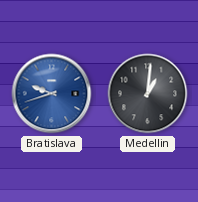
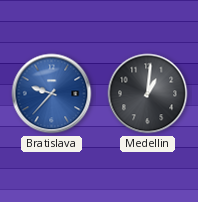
Bratislava: 9:42 -> 9:37 (52, 94)
